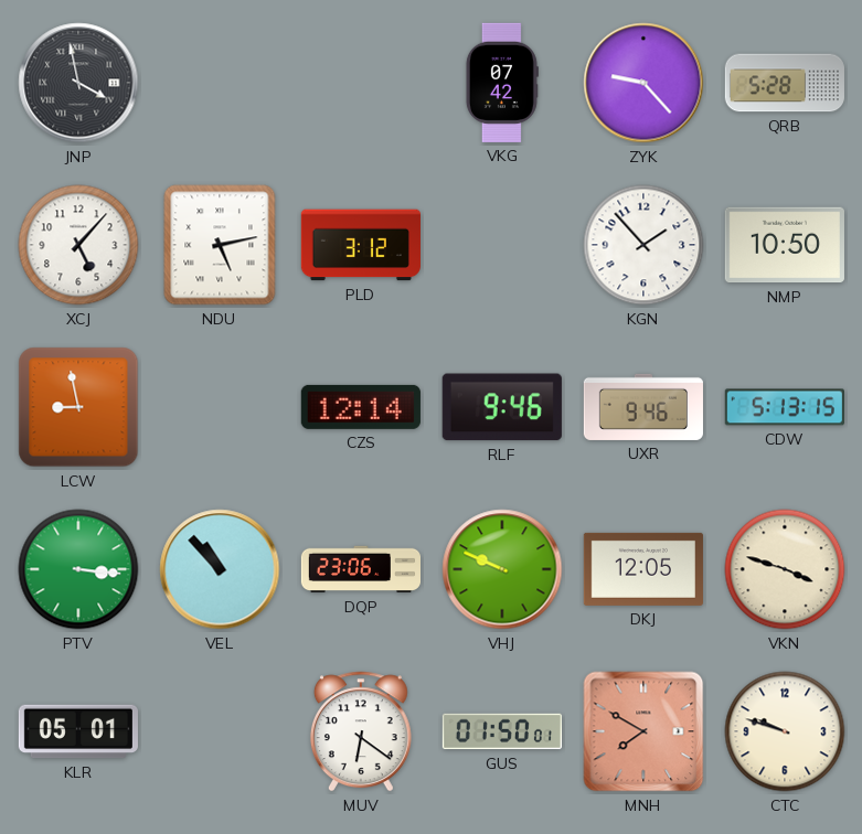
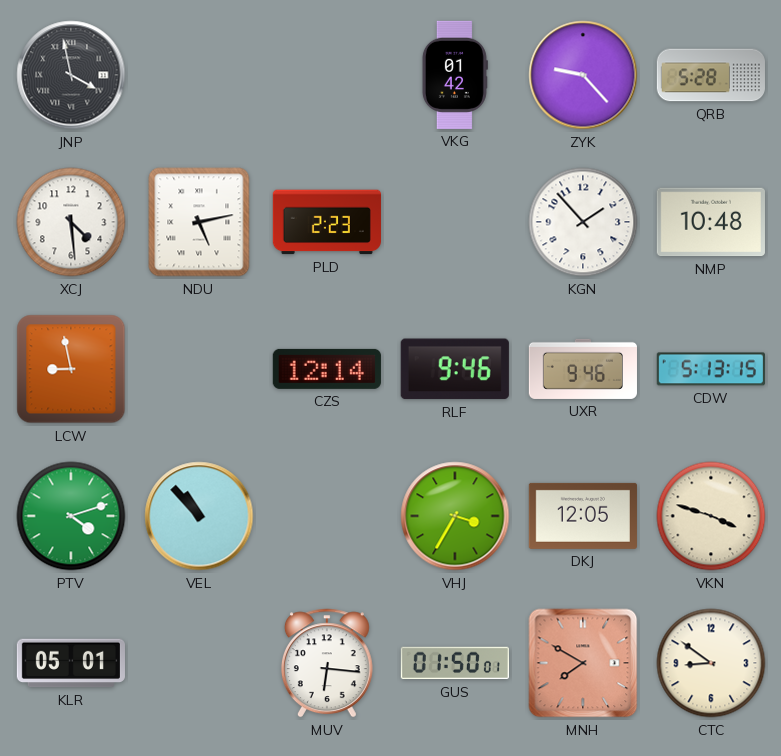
VKG: 07:42 -> 01:42 (454, 75)
XCJ: 5:07 -> 4:29 (71, 222)
PLD: 3:12 -> 2:23 (327, 222)
NMP: 10:50 -> 10:48 (711, 222)
PTV: 3:16 -> 4:12 (71, 516)
DQP: 23:06 -> none (360, 569)
VHJ: 9:49 -> 3:35 (455, 516)
MUV: 6:21 -> 6:16 (327, 663)
CTC: 9:48 -> 8:51 (711, 663)
